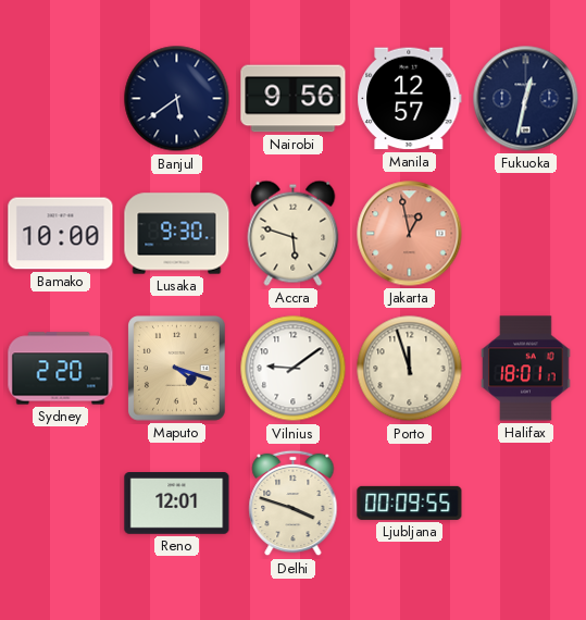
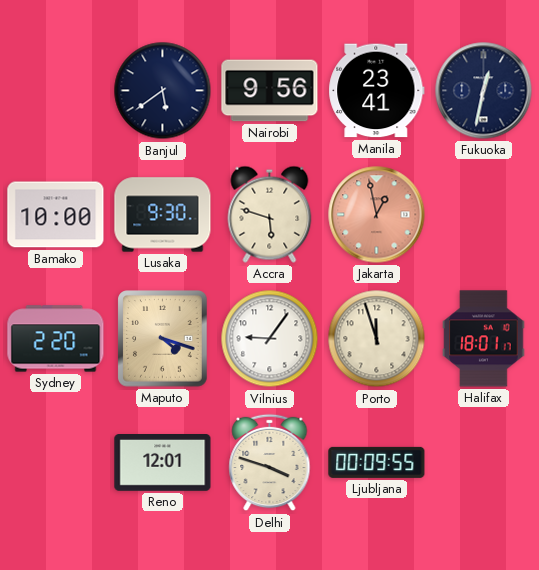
Manila: 12:57 -> 23:41 (377, 91)
Vilnius: 9:09 -> 9:06 (270, 339)
